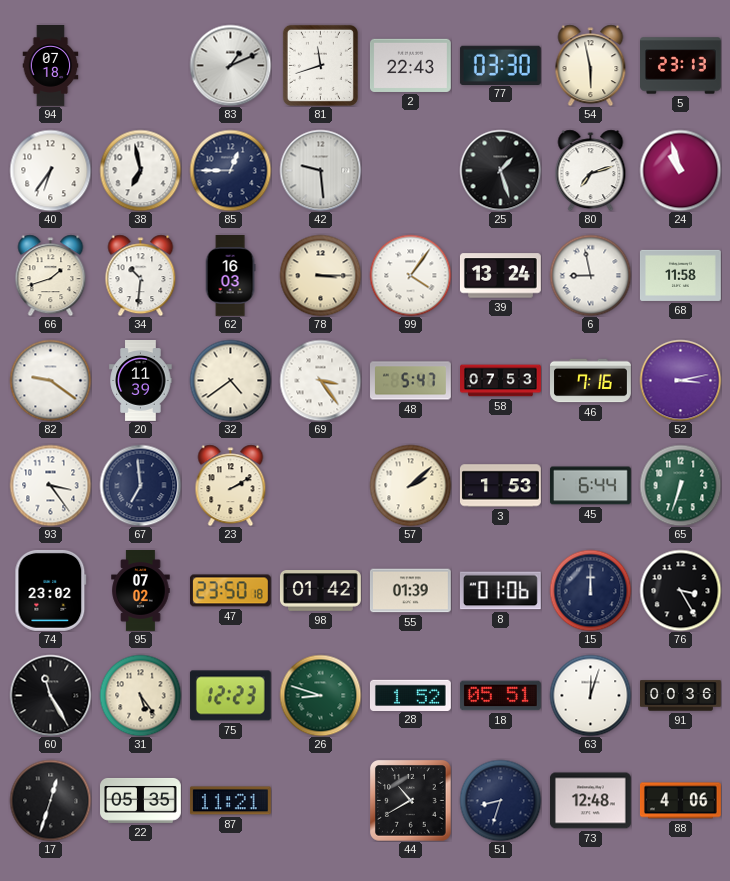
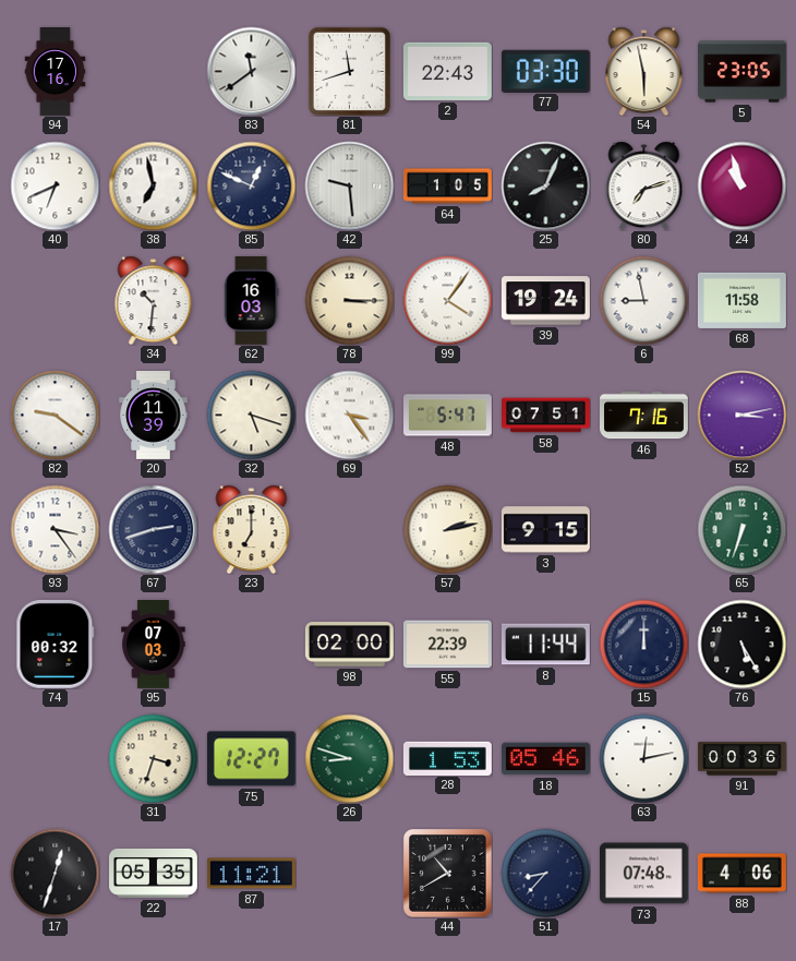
94: 07:18 -> 17:16 (56, 72)
83: 1:11 -> 11:39 (251, 71)
5: 23:13 -> 23:05 (743, 72)
40: 6:36 -> 6:41 (55, 185)
85: 12:45 -> 12:49 (251, 185)
64: none -> 1:05 (448, 187)
25: 1:27 -> 8:04 (545, 185)
66: 1:42 -> none (51, 275)
39: 13:24 -> 19:24 (545, 301)
32: 4:39 -> 5:18 (251, 415)
58: 07:53 -> 07:51 (546, 416)
67: 6:59 -> 2:42 (153, 529)
23: 2:10 -> 7:00 (252, 529)
57: 2:08 -> 2:13 (447, 529)
3: 1:53 -> 9:15 (545, 530)
45: 6:44 -> none (590, 486)
74: 23:02 -> 00:32 (56, 644)
95: 07:02 -> 07:03 (154, 645)
47: 23:50 -> none (230, 591)
98: 01:42 -> 02:00 (350, 645)
55: 01:39 -> 22:39 (447, 645)
8: 01:06 -> 11:44 (545, 645)
76: 3:25 -> 5:25 (741, 644)
60: 11:25 -> none (50, 695)
31: 5:24 -> 3:33 (153, 758)
75: 12:23 -> 12:27 (251, 759)
28: 1:52 -> 1:53 (447, 758)
18: 05:51 -> 05:46 (545, 759)
63: 12:03 -> 12:13 (643, 758)
51: 8:33 -> 8:37 (545, 873)
73: 12:48 -> 07:48 (643, 874)
